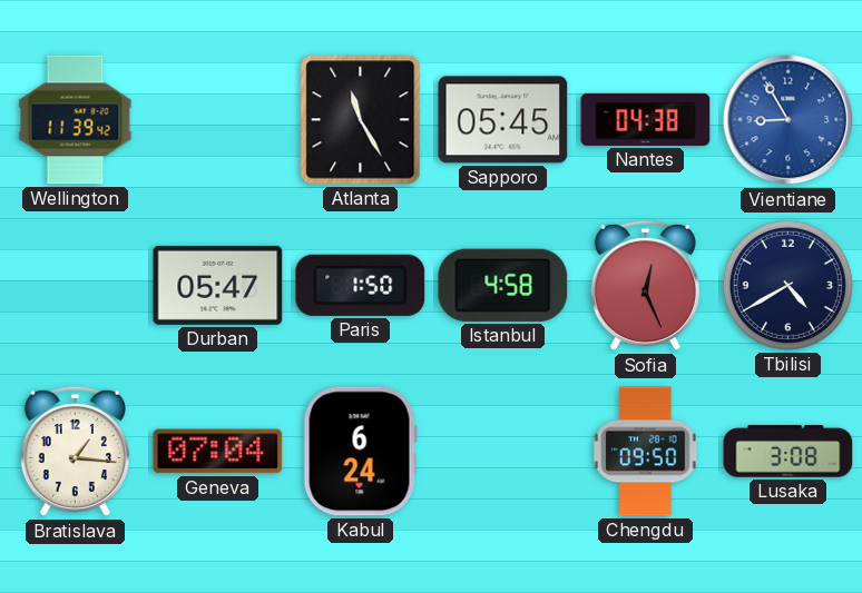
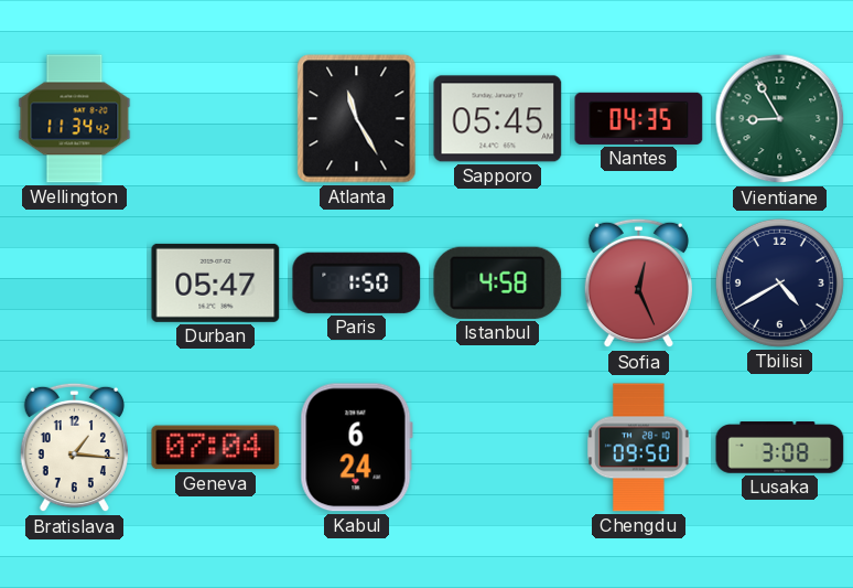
Wellington: 11:39 -> 11:34 (75, 119)
Nantes: 04:38 -> 04:35 (639, 118)
Vientiane dial: blue -> green (780, 119)
